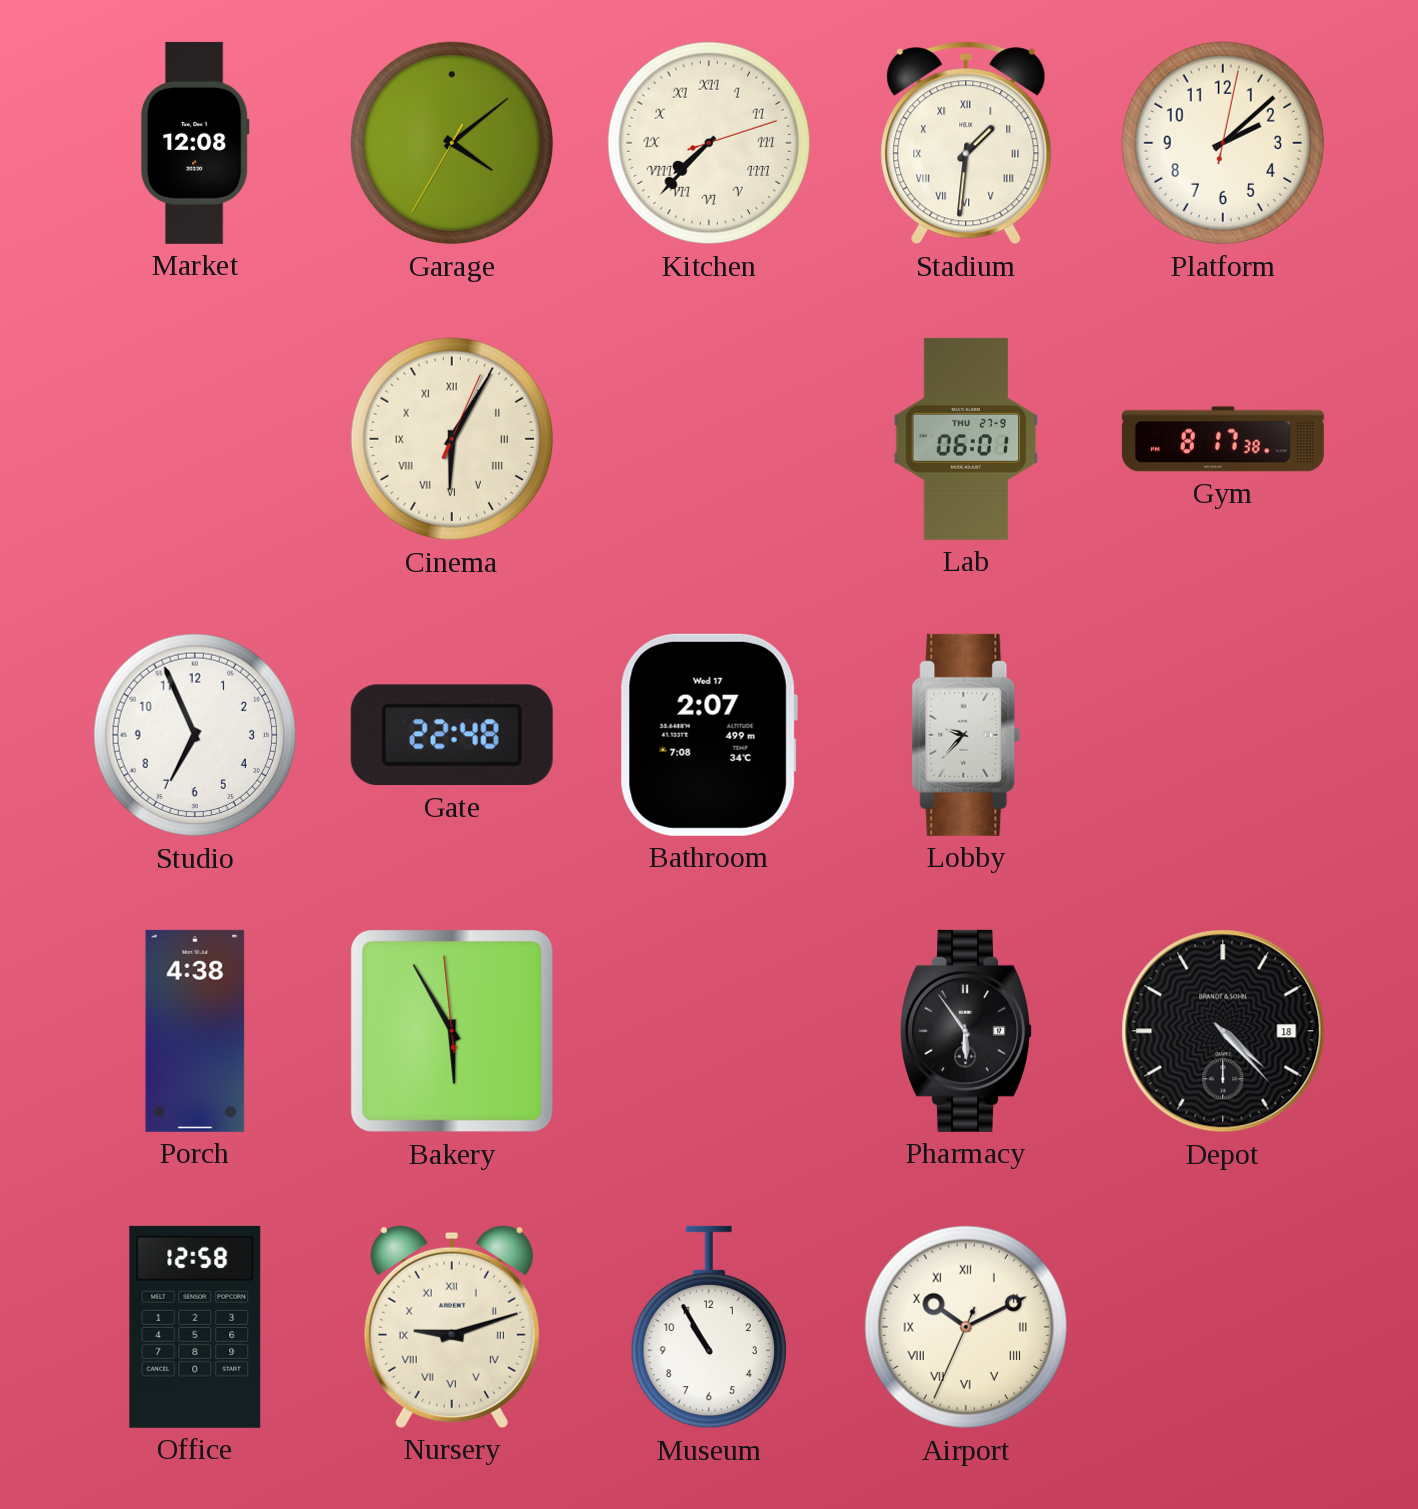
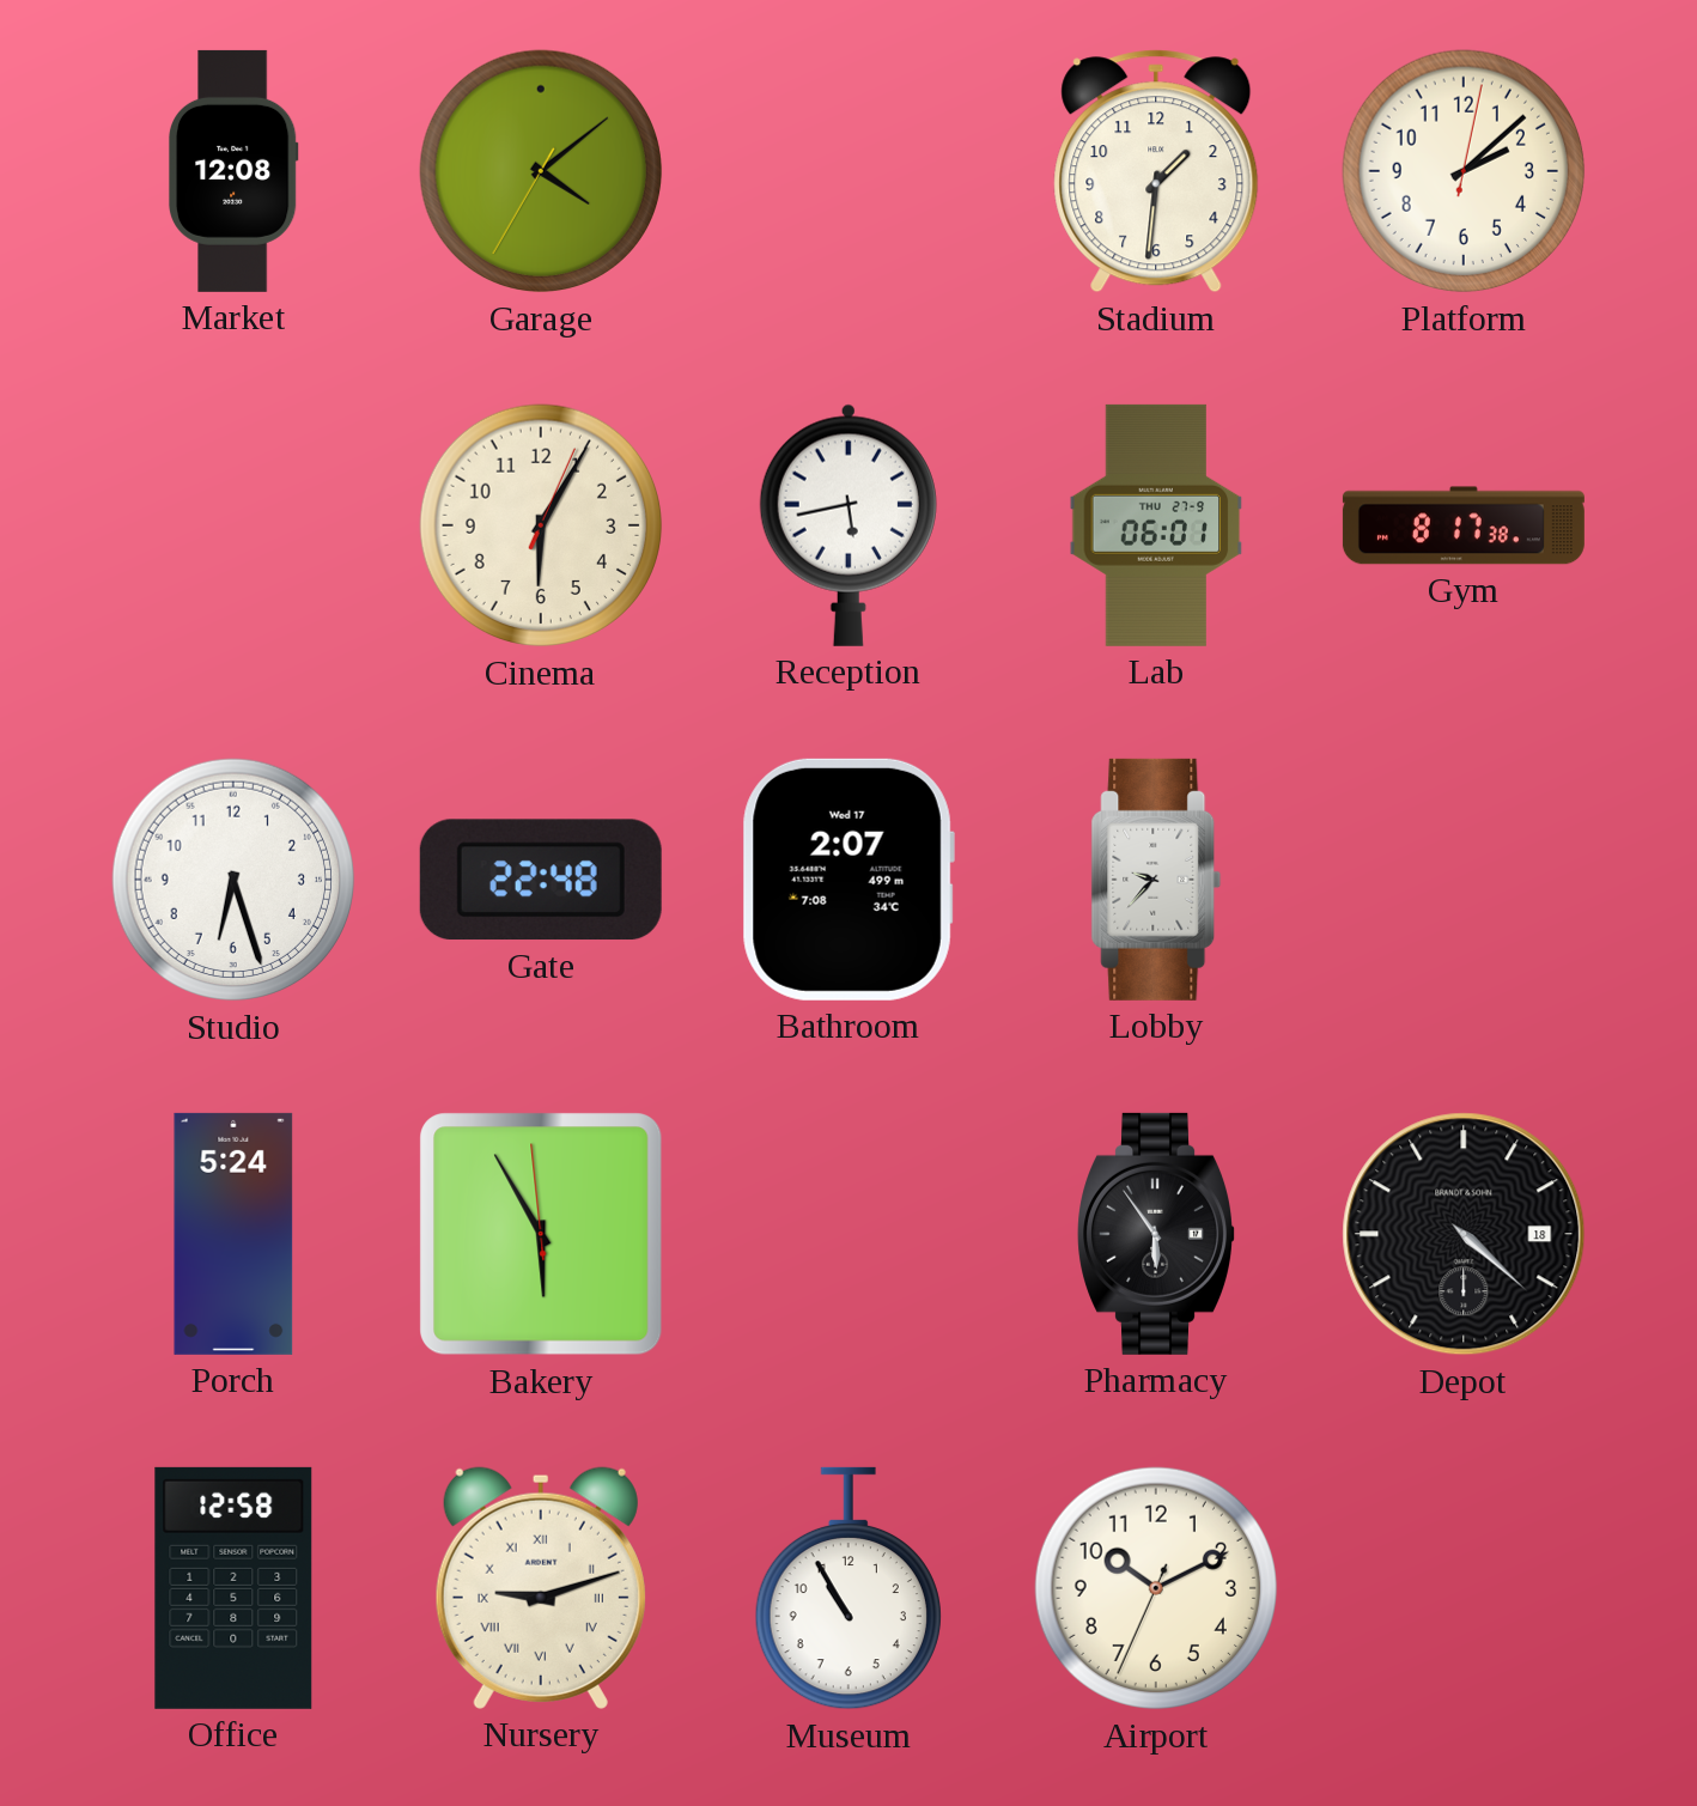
Kitchen: 7:37 -> none (709, 143)
Stadium numerals: Roman -> Arabic (1156, 171)
Cinema numerals: Roman -> Arabic (541, 525)
Reception: none -> 5:43 (848, 525)
Studio: 6:56 -> 6:27 (233, 880)
Porch: 4:38 -> 5:24 (233, 1234)
Depot: 4:23 -> 4:22 (1464, 1234)
Airport numerals: Roman -> Arabic (1156, 1588)
